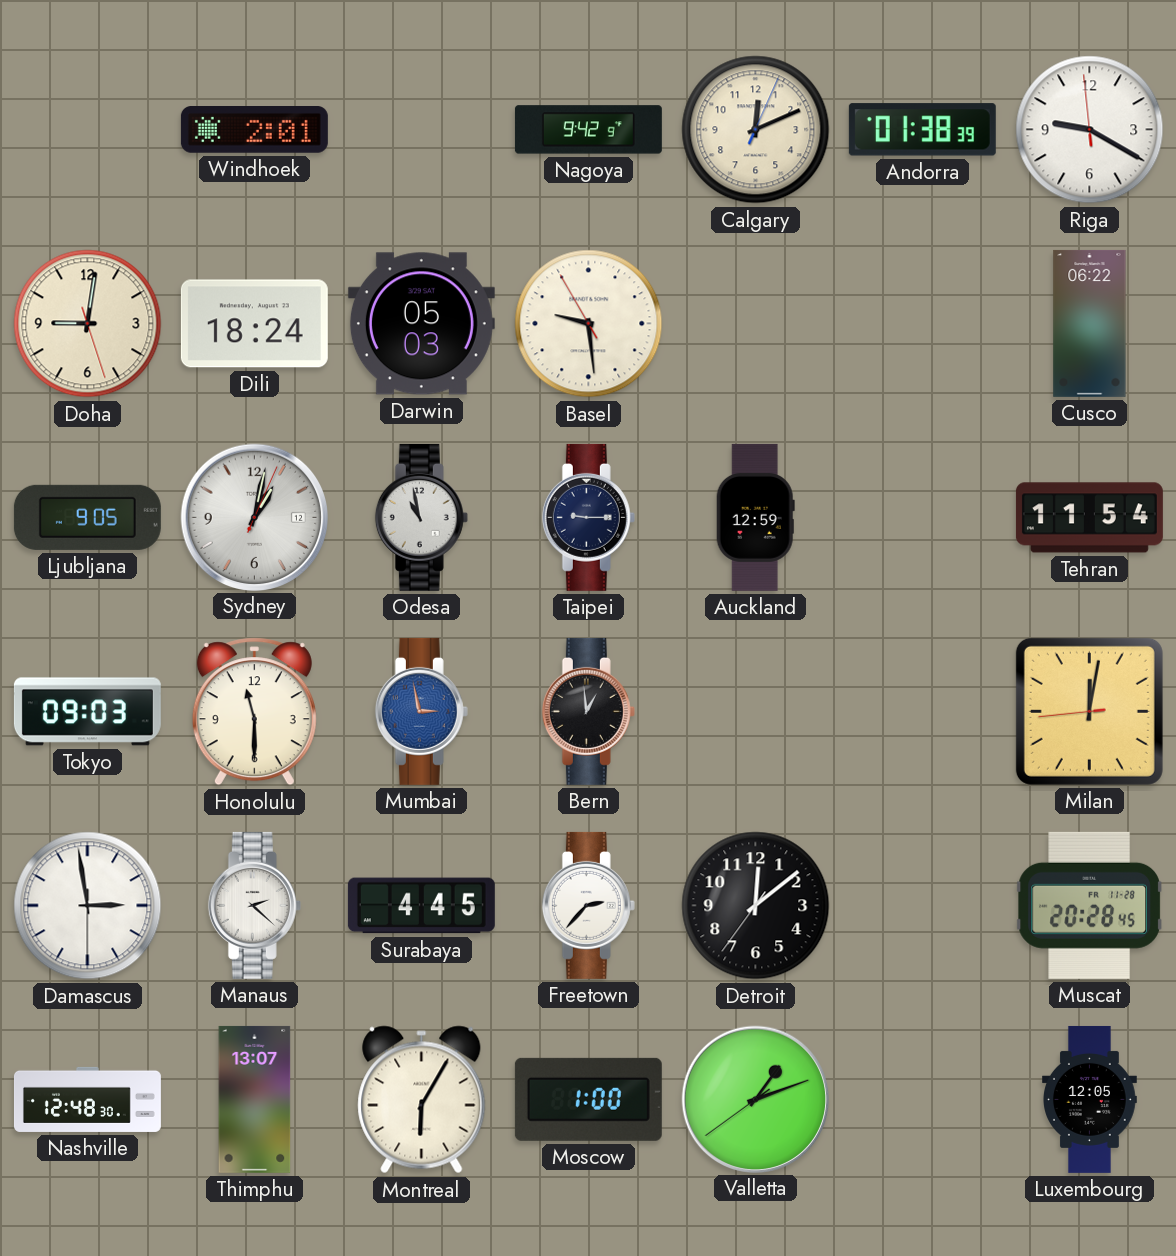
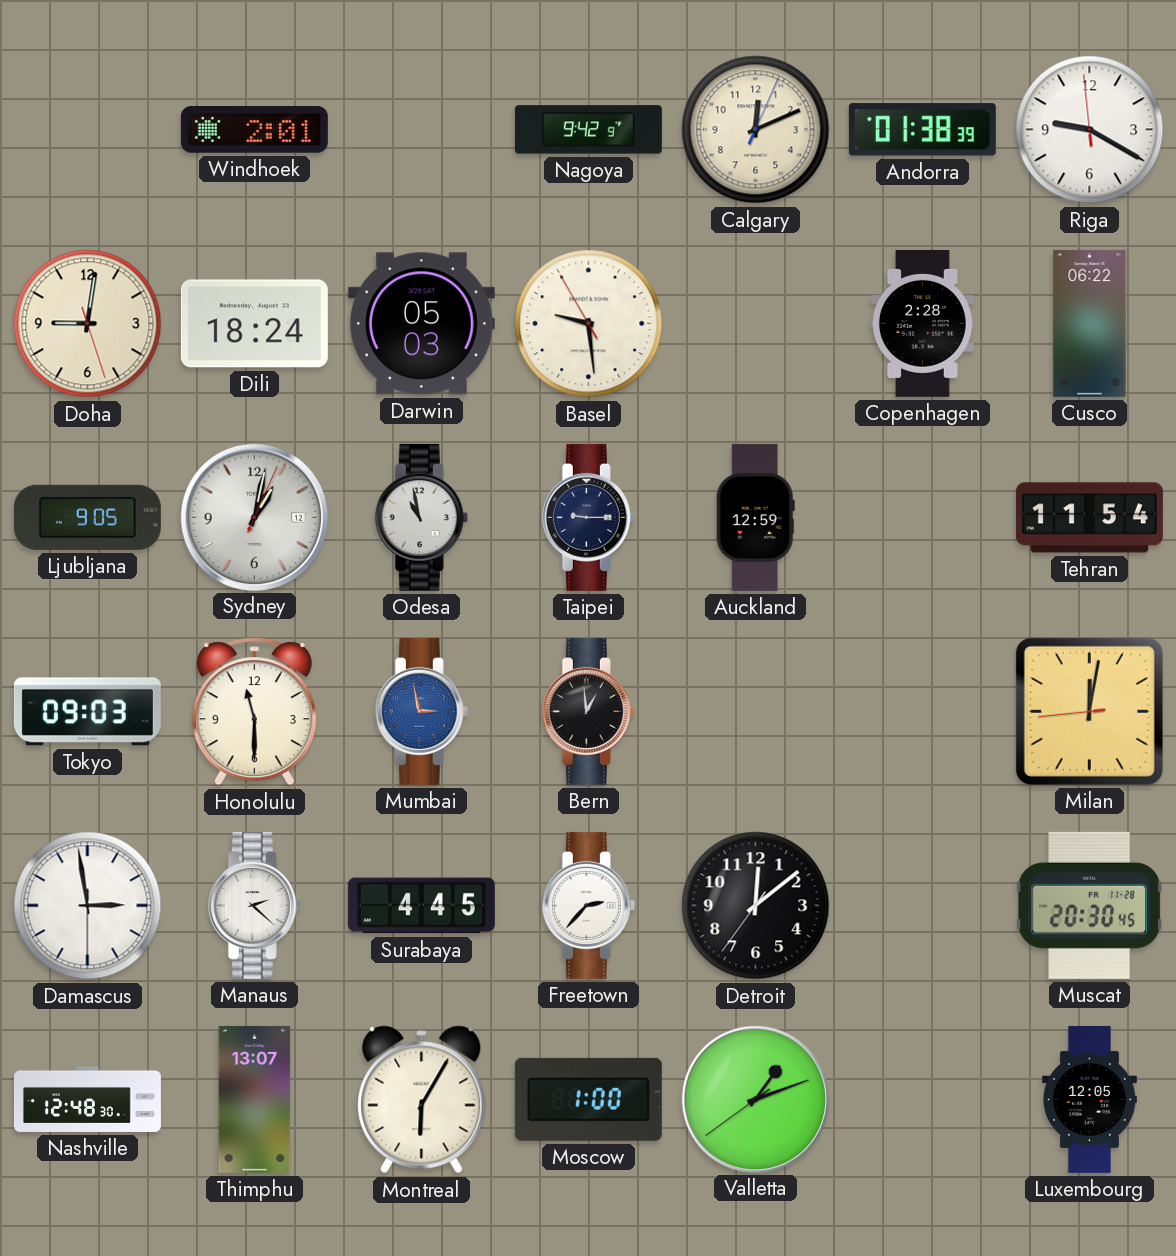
Copenhagen: none -> 2:28 (922, 323)
Muscat: 20:28 -> 20:30 (1089, 905)
